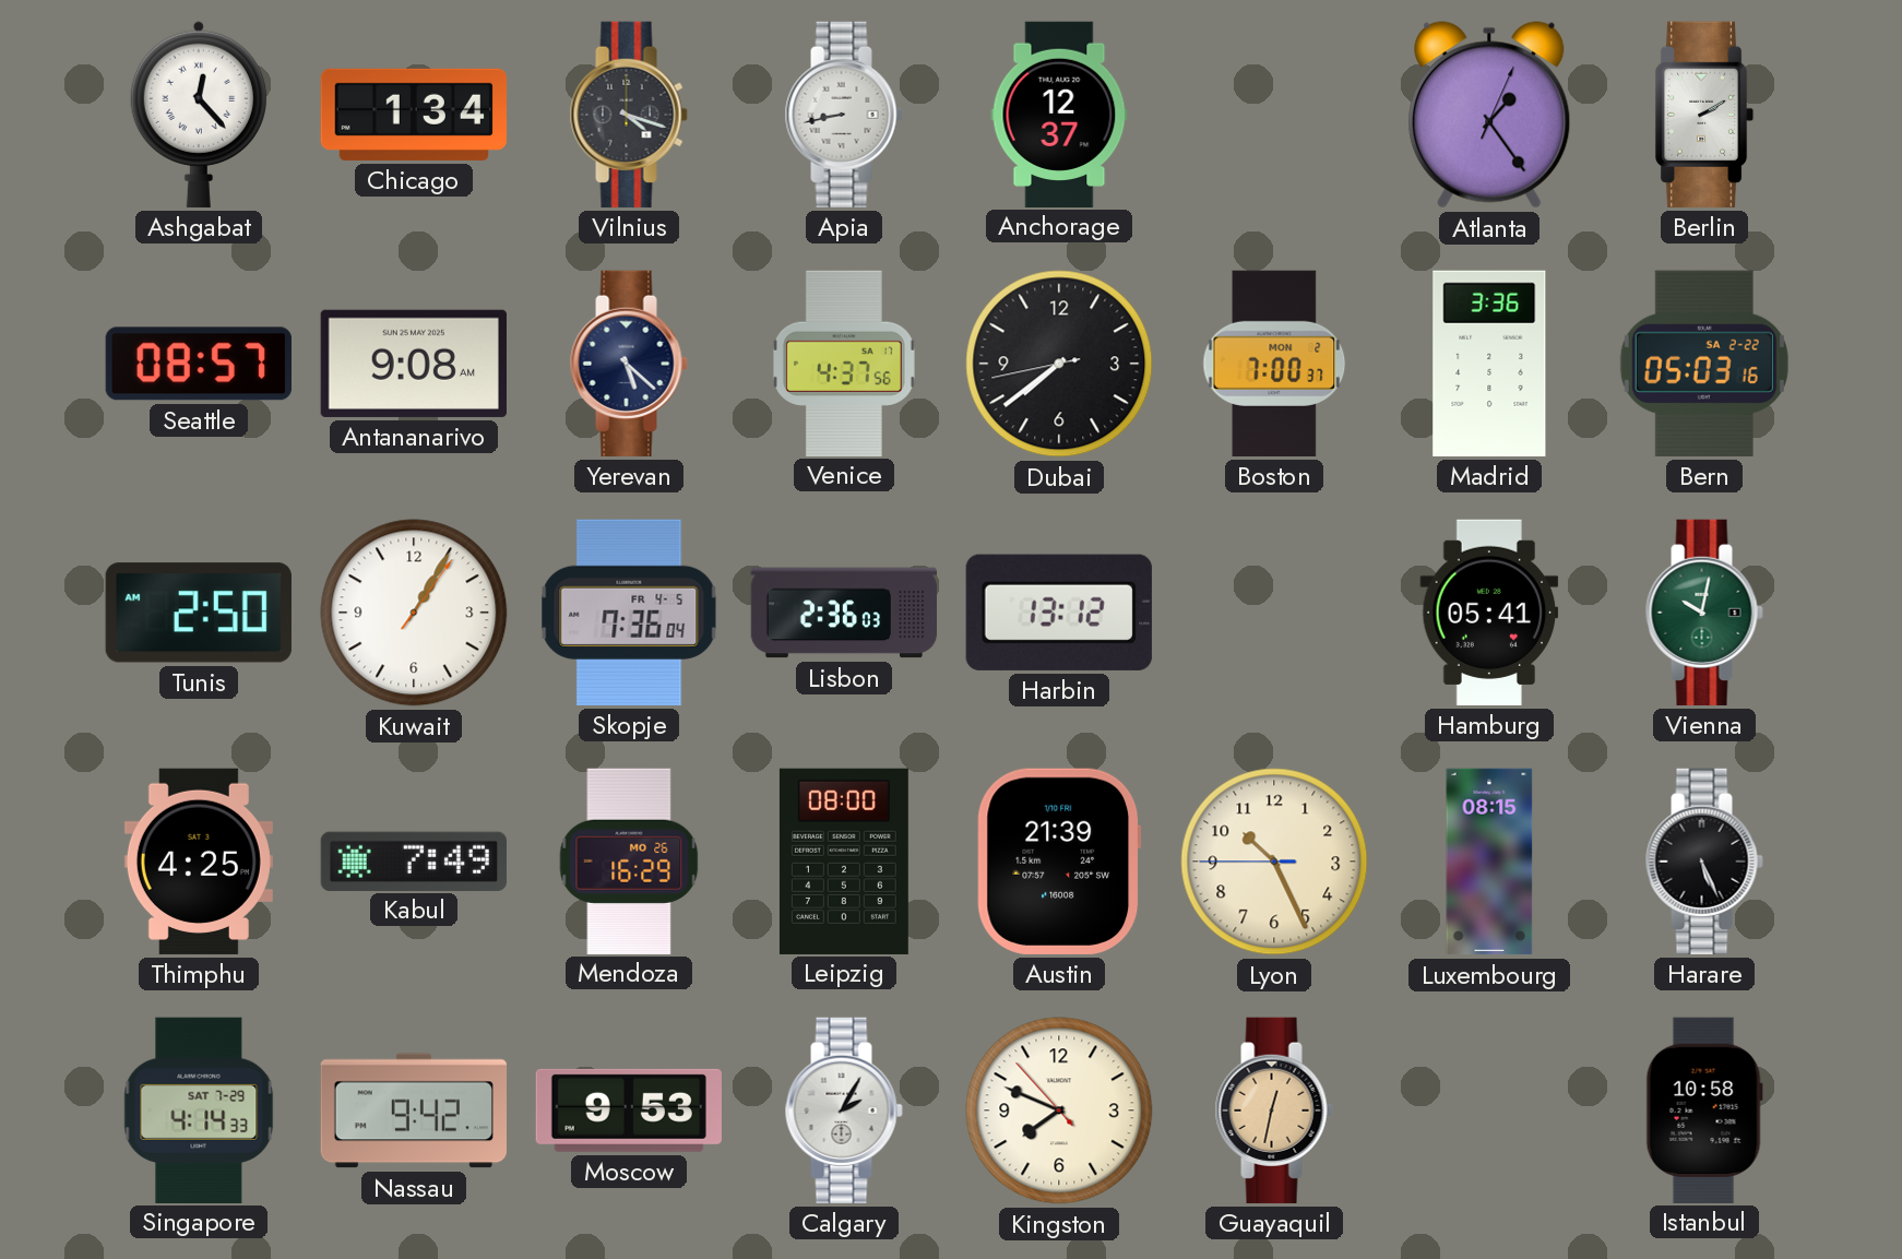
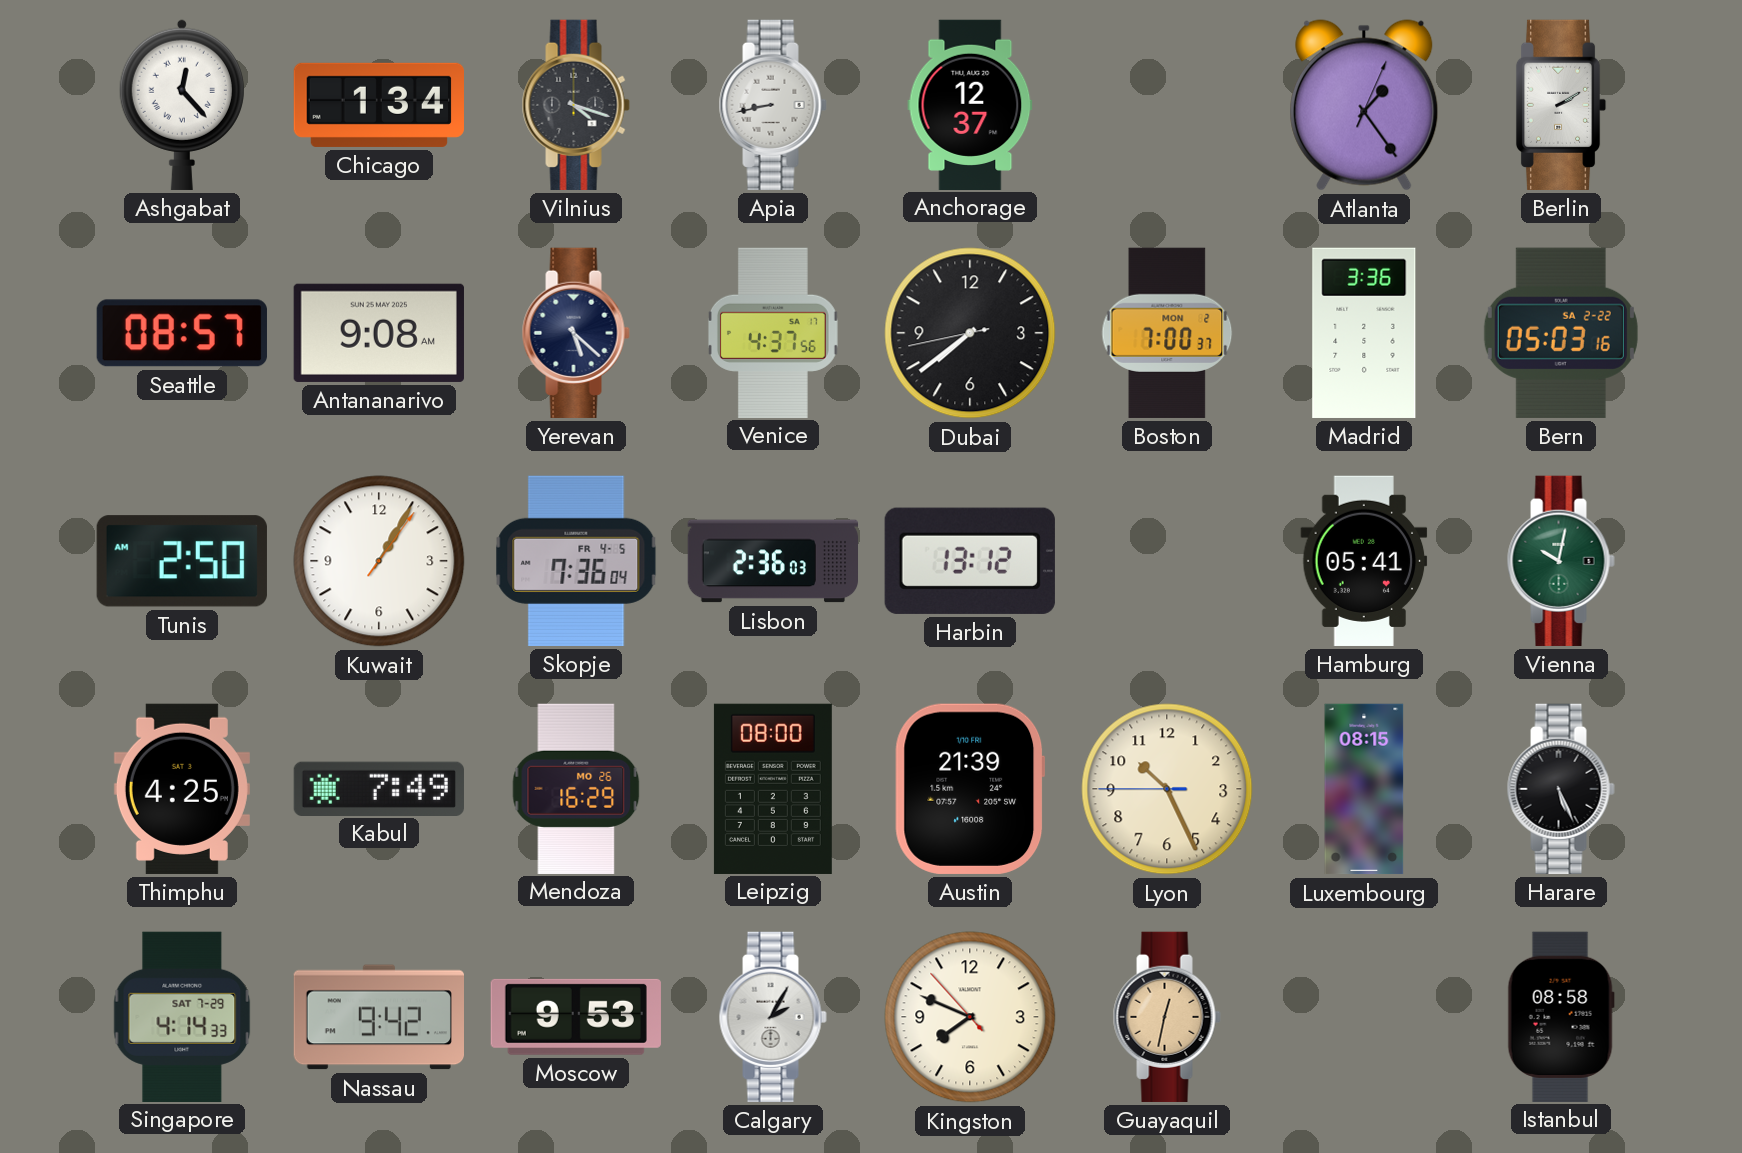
Istanbul: 10:58 -> 08:58 (1561, 1016)
